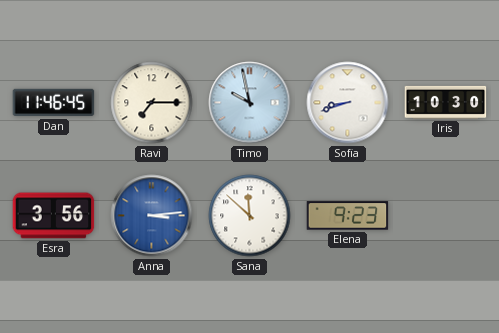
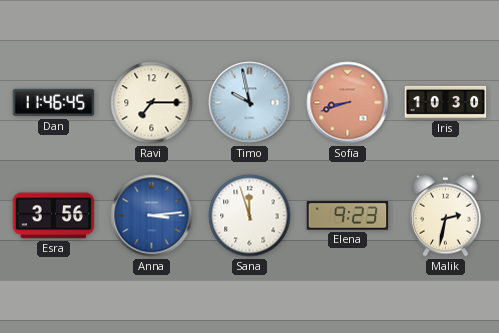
Sofia dial: white -> salmon (348, 103)
Sana: 11:52 -> 11:57 (250, 216)
Malik: none -> 2:32 (446, 215)
